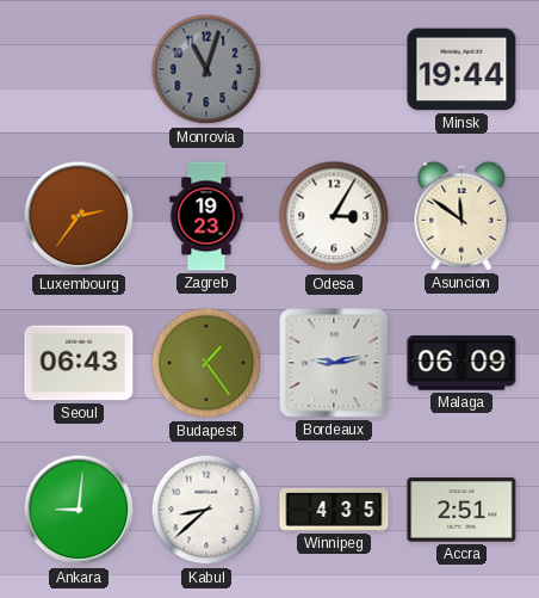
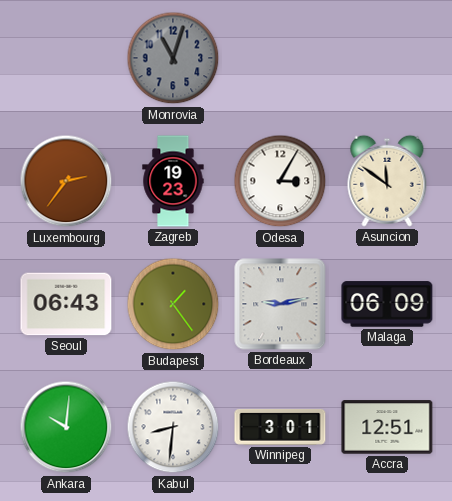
Minsk: 19:44 -> none (461, 69)
Ankara: 9:01 -> 10:01 (66, 427)
Kabul: 8:38 -> 8:31 (173, 427)
Winnipeg: 4:35 -> 3:01 (280, 427)
Accra: 2:51 -> 12:51 (387, 427)
